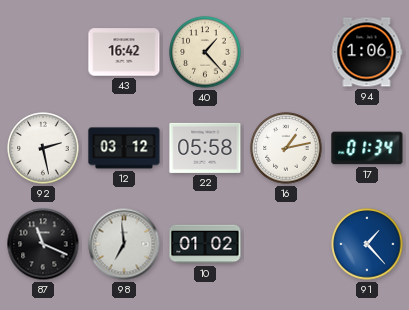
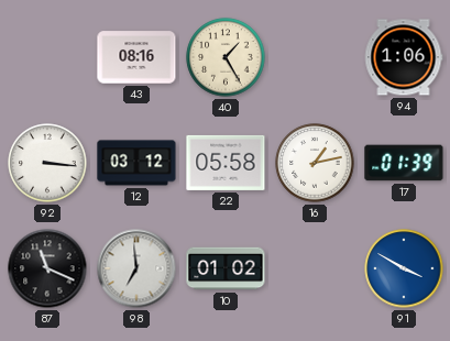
43: 16:42 -> 08:16 (136, 57)
40: 1:23 -> 1:25 (226, 57)
92: 2:28 -> 3:16 (47, 163)
17: 01:34 -> 01:39 (404, 163)
91: 1:23 -> 3:50 (404, 268)
